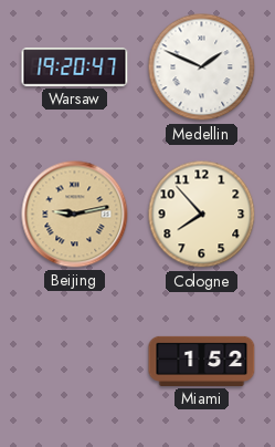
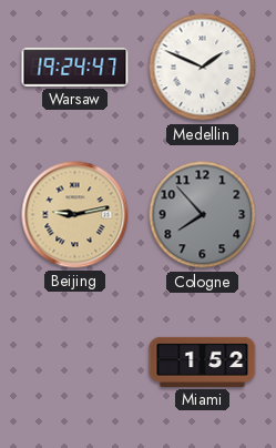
Warsaw: 19:20 -> 19:24 (75, 68)
Cologne dial: cream -> grey (203, 215)
